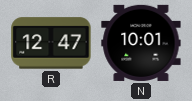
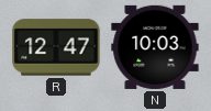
N: 10:01 -> 10:03 (155, 47)
